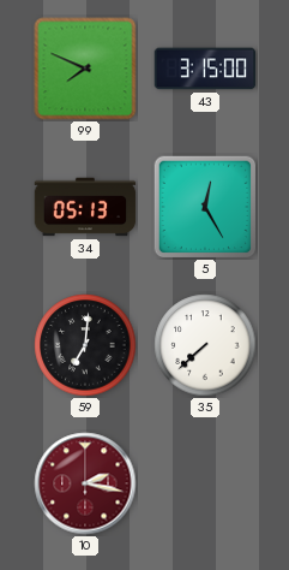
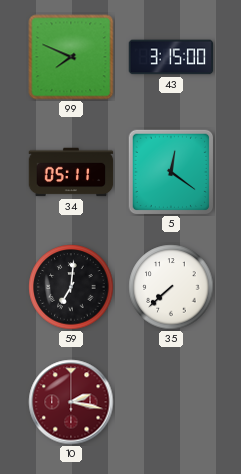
34: 05:13 -> 05:11 (71, 172)
5: 12:25 -> 12:21 (171, 172)
